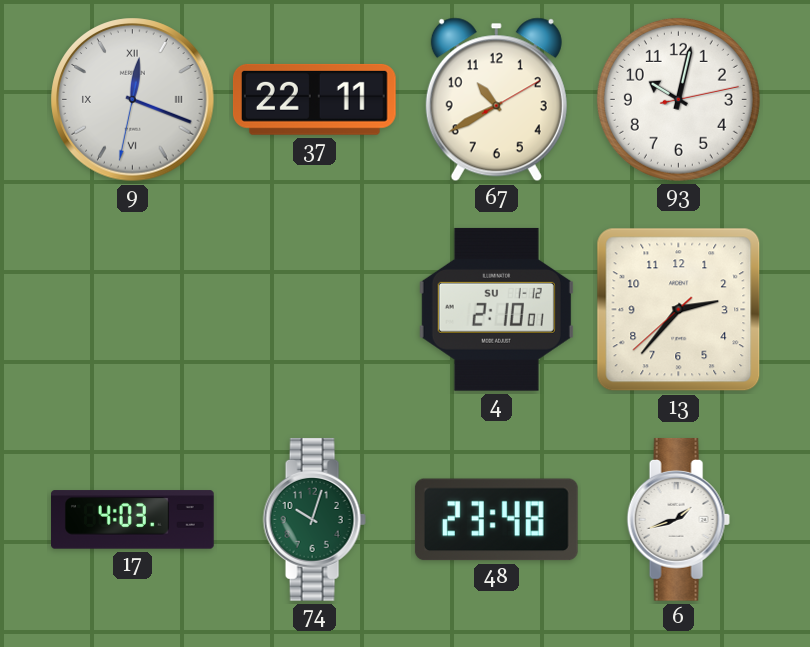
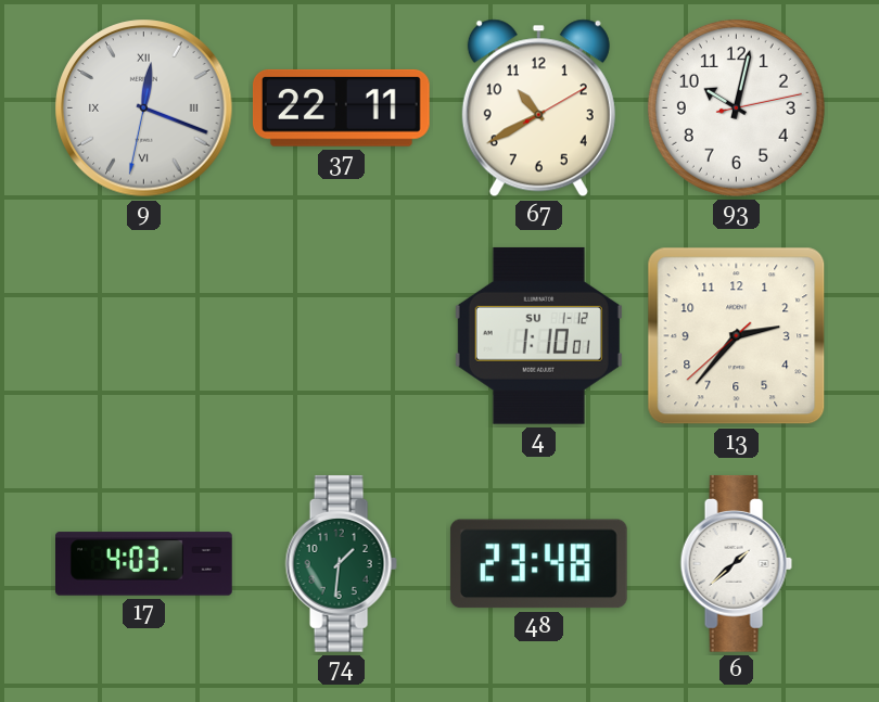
4: 2:10 -> 1:10 (538, 335)
74: 10:03 -> 1:31 (341, 563)
6: 1:42 -> 1:38 (736, 563)
